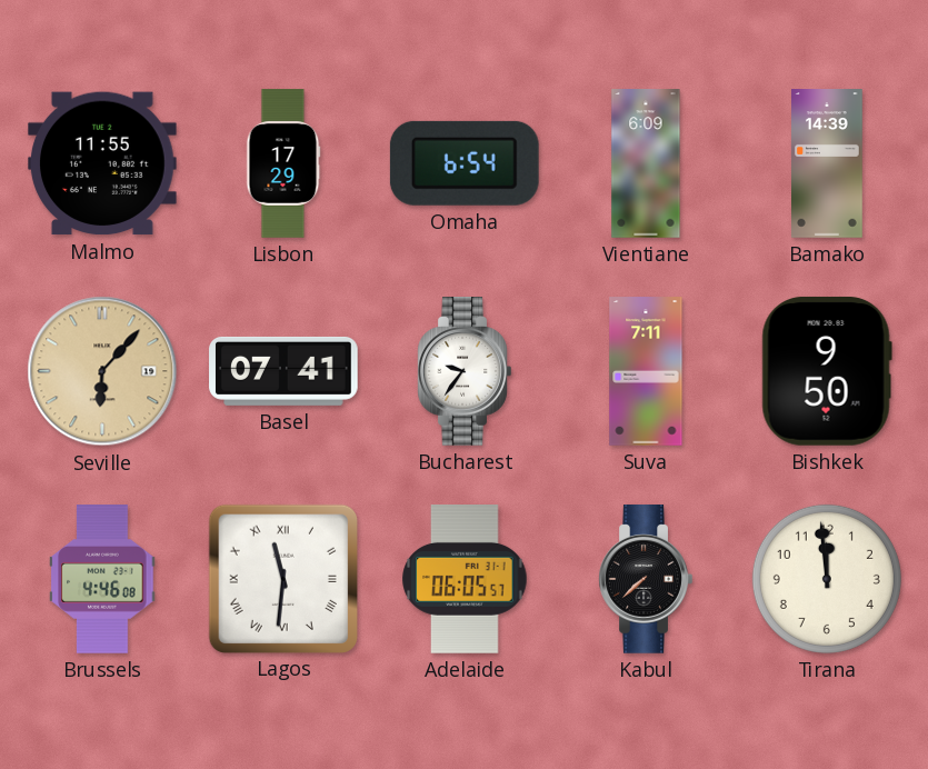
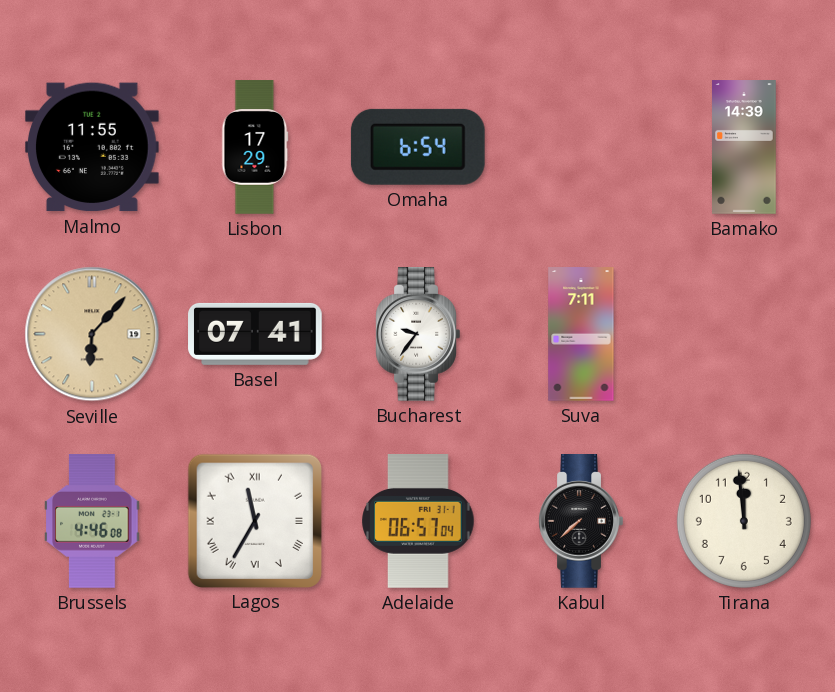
Vientiane: 6:09 -> none (646, 163)
Bishkek: 9:50 -> none (827, 371)
Lagos: 11:31 -> 11:35 (254, 520)
Adelaide: 06:05 -> 06:57 (418, 521)
